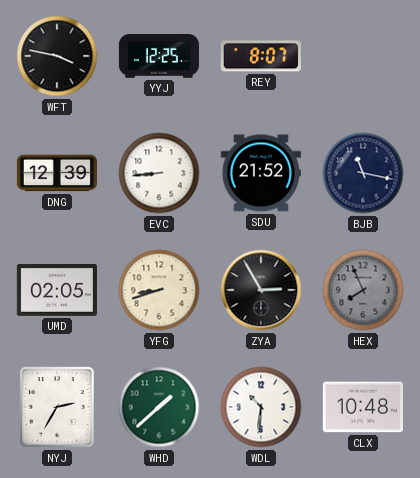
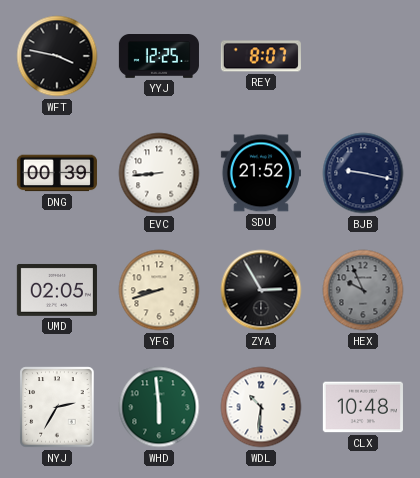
DNG: 12:39 -> 00:39 (57, 173)
BJB: 11:17 -> 9:17 (363, 173)
HEX: 7:56 -> 9:56 (363, 290)
WHD: 1:38 -> 5:59 (159, 407)
